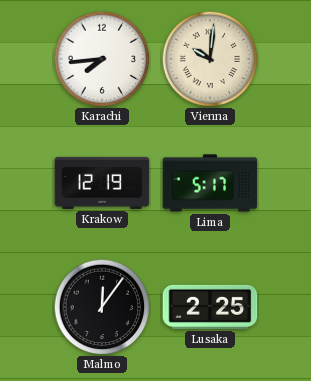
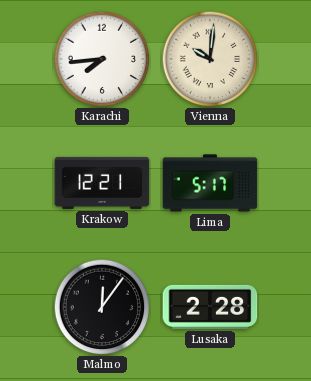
Krakow: 12:19 -> 12:21 (102, 183)
Lusaka: 2:25 -> 2:28 (210, 307)
